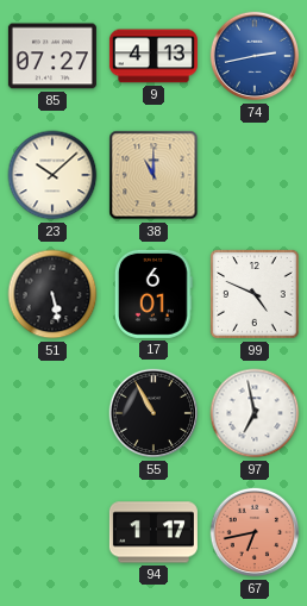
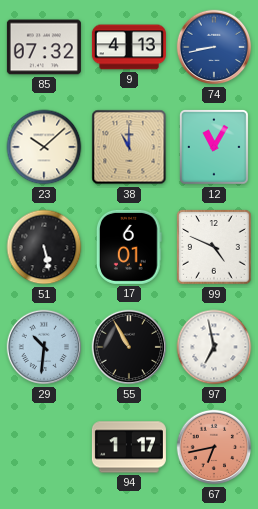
85: 07:27 -> 07:32 (44, 47)
74: 2:43 -> 8:43 (214, 47)
12: none -> 11:05 (215, 148)
29: none -> 10:31 (44, 347)
